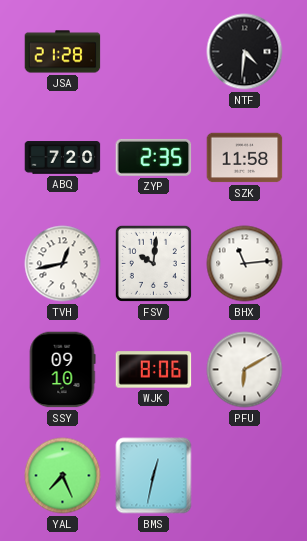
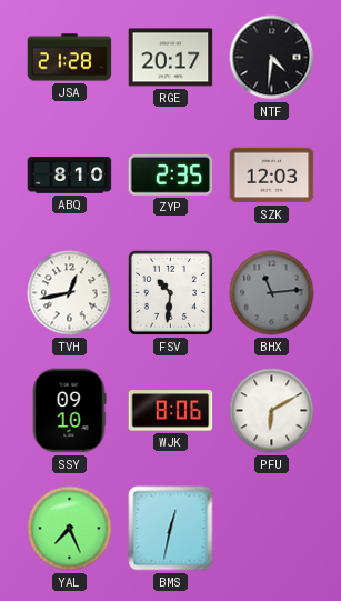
RGE: none -> 20:17 (171, 58)
ABQ: 7:20 -> 8:10 (70, 176)
SZK: 11:58 -> 12:03 (272, 176)
FSV: 10:01 -> 10:31 (170, 292)
BHX dial: white -> grey (272, 293)
